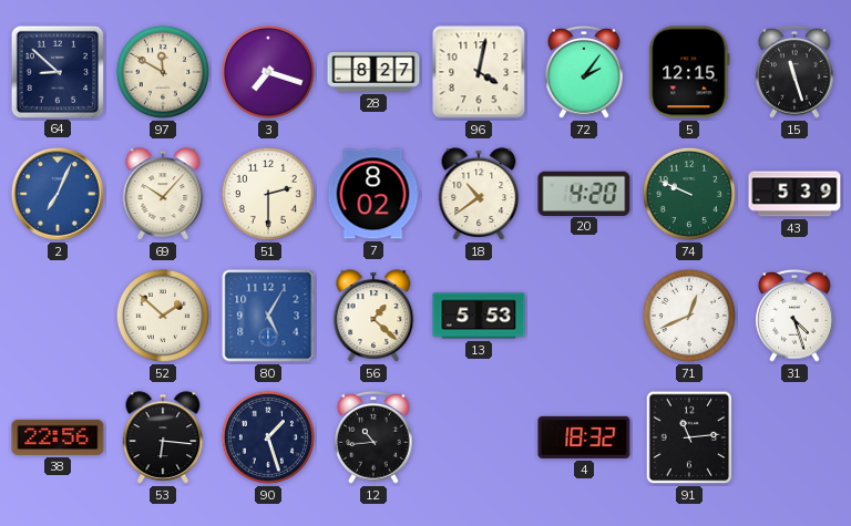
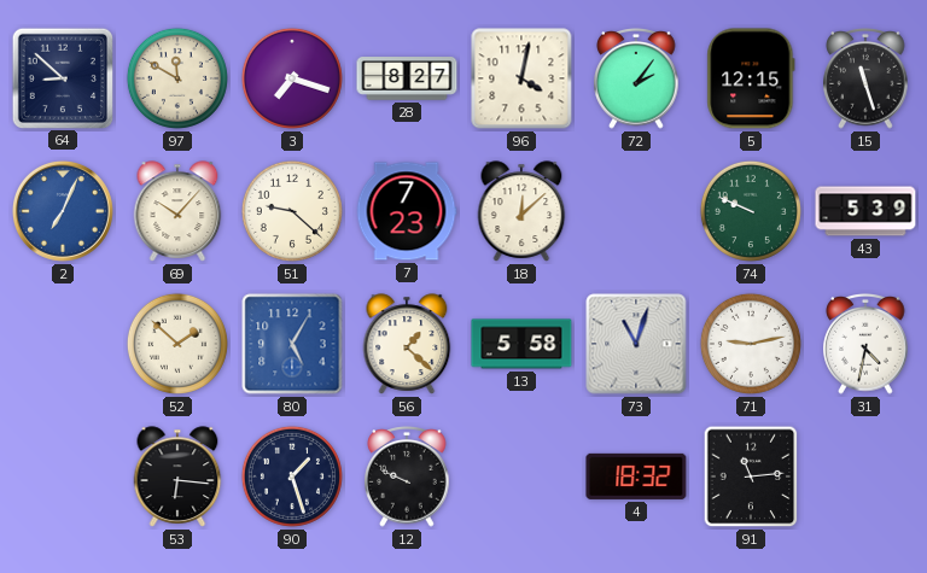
51: 2:30 -> 9:22 (292, 211)
7: 8:02 -> 7:23 (407, 211)
18: 10:39 -> 12:08 (521, 211)
20: 4:20 -> none (584, 193)
13: 5:53 -> 5:58 (521, 344)
73: none -> 11:03 (636, 344)
71: 12:41 -> 9:13 (751, 344)
31: 4:27 -> 4:32 (865, 345)
38: 22:56 -> none (58, 437)
12: 10:44 -> 9:49 (407, 478)
